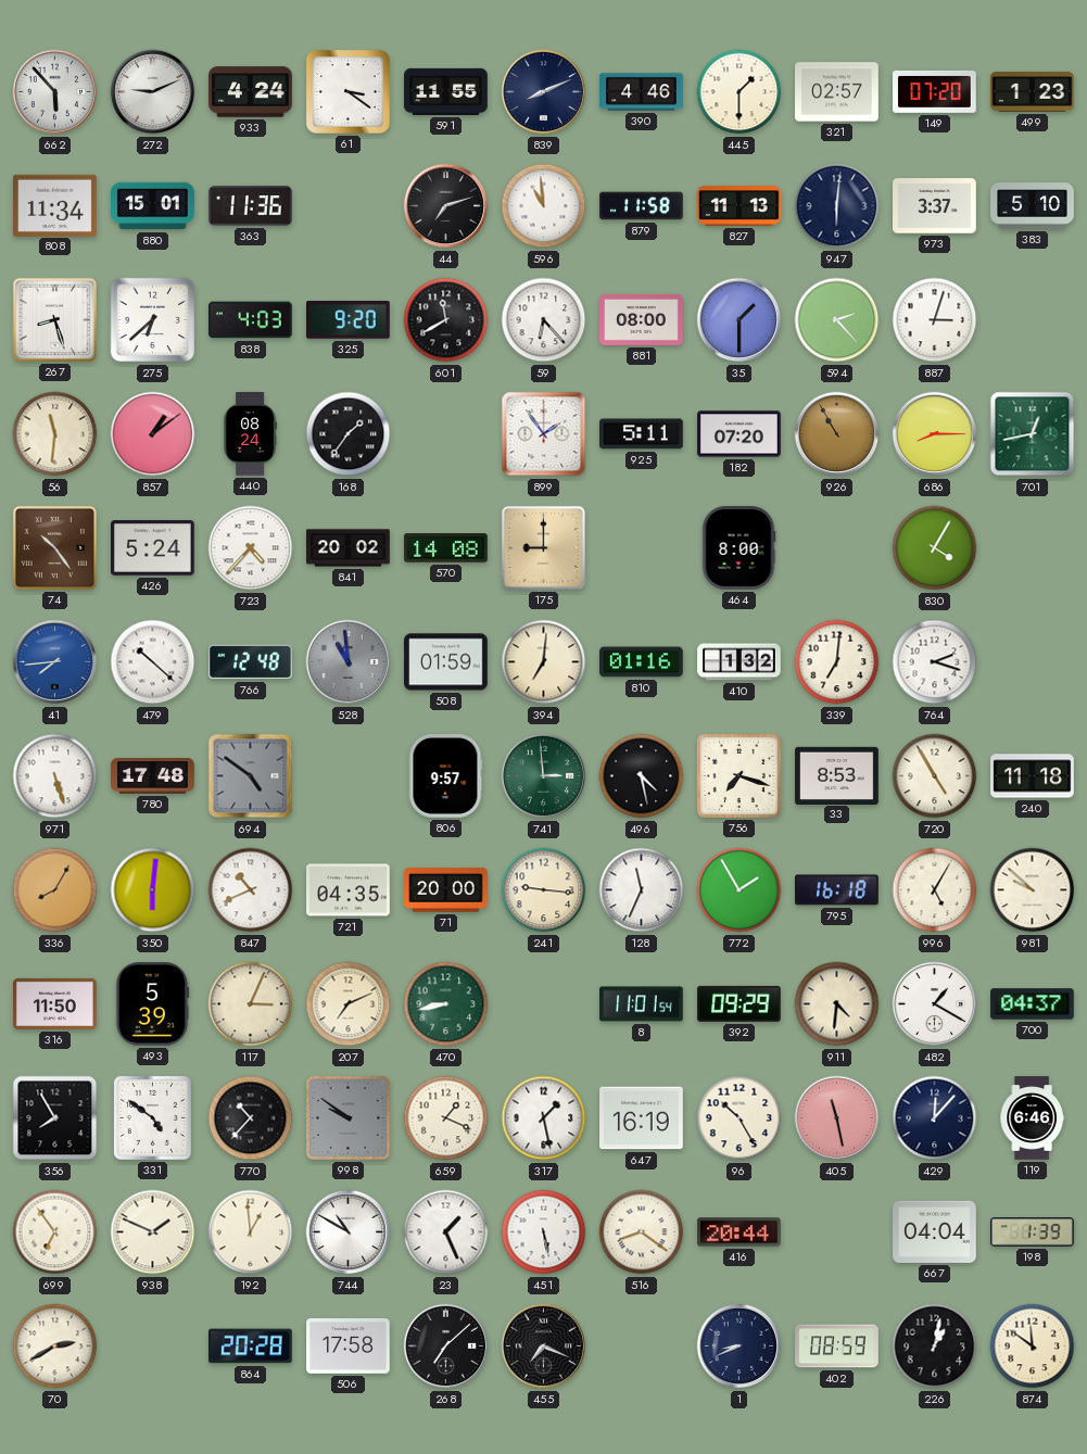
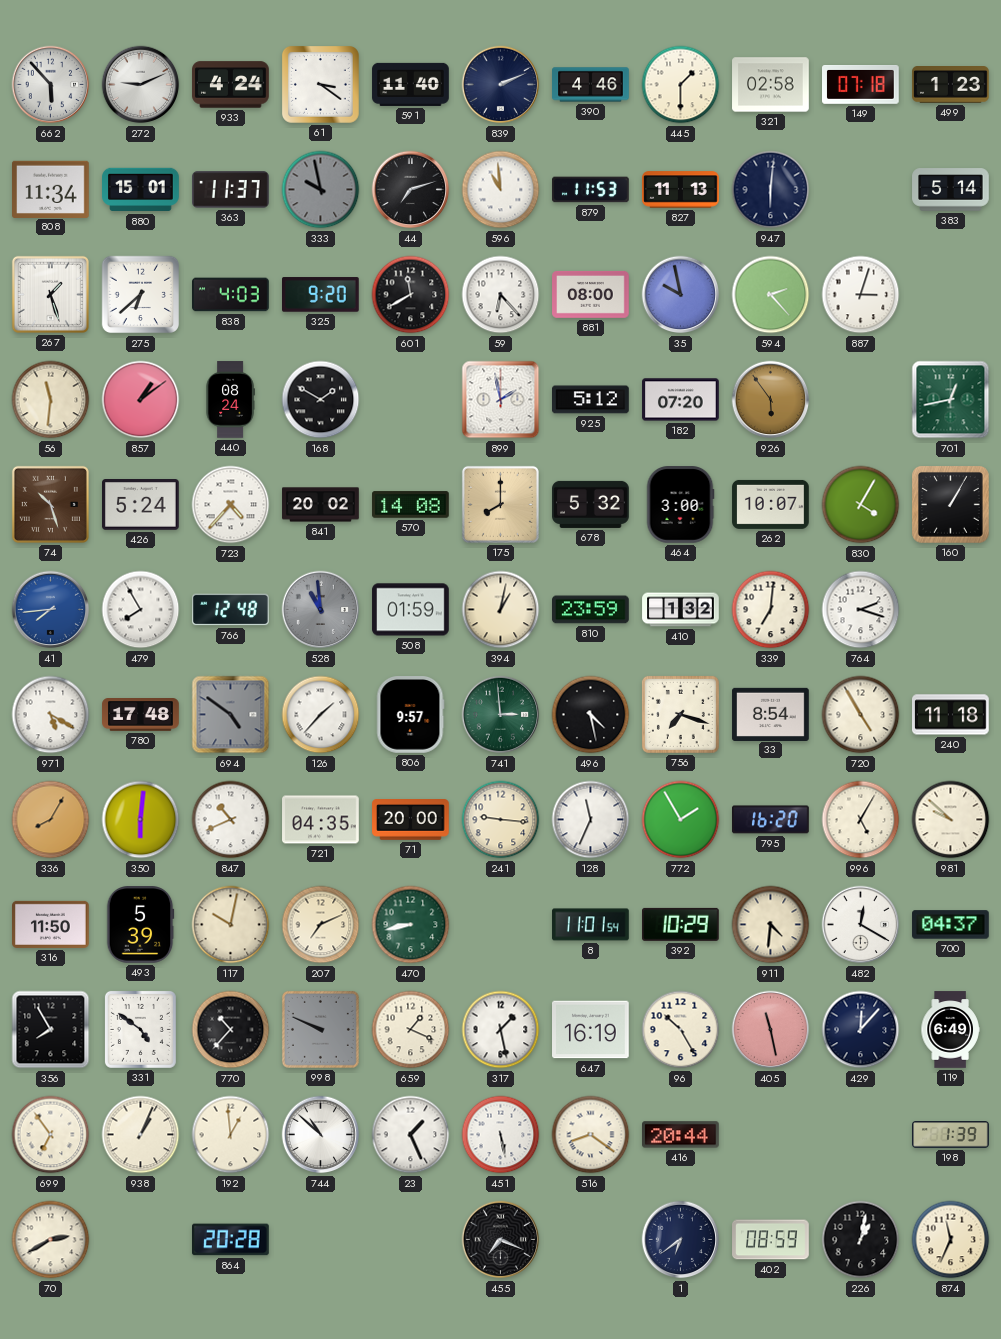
591: 11:55 -> 11:40 (411, 84)
839: 8:11 -> 2:11 (501, 85)
321: 02:57 -> 02:58 (771, 85)
149: 07:20 -> 07:18 (861, 85)
363: 11:36 -> 11:37 (231, 190)
333: none -> 9:58 (321, 190)
879: 11:58 -> 11:53 (591, 190)
973: 3:37 -> none (935, 206)
383: 5:10 -> 5:14 (951, 190)
267: 8:27 -> 1:27 (50, 294)
35: 1:30 -> 9:58 (681, 295)
168: 1:36 -> 1:50 (321, 400)
899: 1:54 -> 1:58 (501, 400)
925: 5:11 -> 5:12 (591, 400)
926: 10:55 -> 5:54 (771, 400)
686: 8:15 -> none (935, 434)
74: 10:24 -> 10:27 (50, 504)
175: 9:00 -> 8:00 (500, 504)
678: none -> 5:32 (591, 504)
464: 8:00 -> 3:00 (680, 505)
262: none -> 10:07 (771, 504)
160: none -> 1:05 (951, 505)
479: 10:22 -> 7:55 (141, 610)
394: 7:01 -> 1:02 (501, 610)
810: 01:16 -> 23:59 (591, 610)
971: 5:27 -> 5:20 (51, 715)
126: none -> 1:37 (321, 715)
33: 8:53 -> 8:54 (771, 714)
795: 16:18 -> 16:20 (771, 820)
117: 3:04 -> 10:02 (231, 925)
392: 09:29 -> 10:29 (681, 924)
482: 1:20 -> 12:20 (861, 925)
998: 9:51 -> 9:49 (320, 1029)
119: 6:46 -> 6:49 (950, 1030)
938: 1:49 -> 1:04 (141, 1135)
744: 10:50 -> 10:52 (321, 1135)
667: 04:04 -> none (935, 1231)
506: 17:58 -> none (349, 1346)
268: 7:08 -> none (446, 1346)
1: 8:41 -> 6:39 (681, 1240)
874: 11:51 -> 11:34 (951, 1240)
